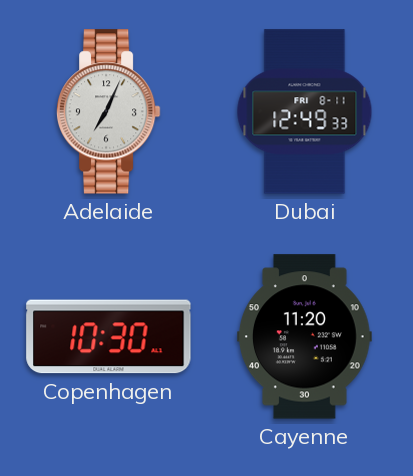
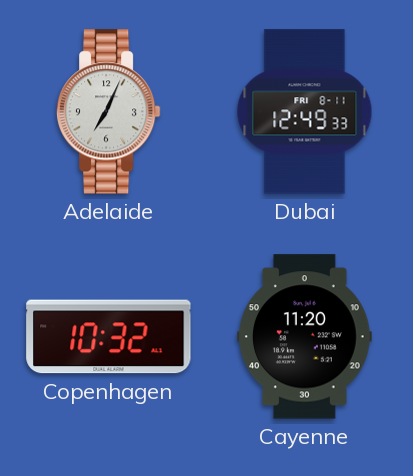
Copenhagen: 10:30 -> 10:32 (109, 337)
